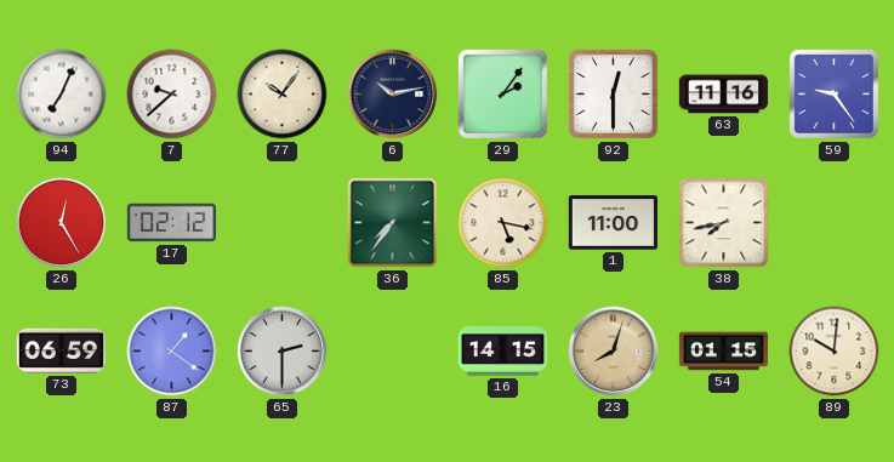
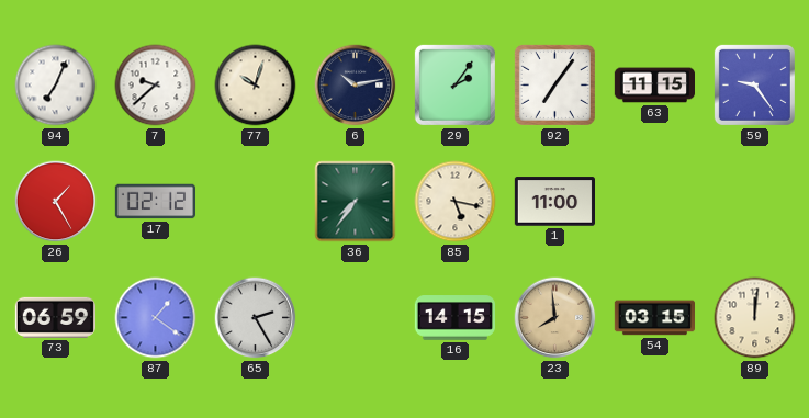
77: 10:06 -> 10:03 (256, 86)
92: 12:30 -> 7:06 (554, 84)
63: 11:16 -> 11:15 (654, 86)
26: 12:25 -> 1:25 (56, 202)
38: 7:43 -> none (724, 223)
65: 2:30 -> 2:25 (256, 318)
23: 8:03 -> 7:59 (555, 318)
54: 01:15 -> 03:15 (654, 318)
89: 10:01 -> 12:01 (755, 318)
